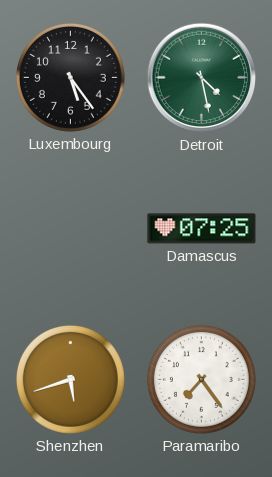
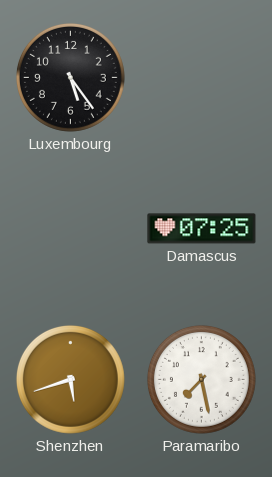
Detroit: 4:28 -> none (202, 78)
Paramaribo: 7:24 -> 7:28 (201, 379)
